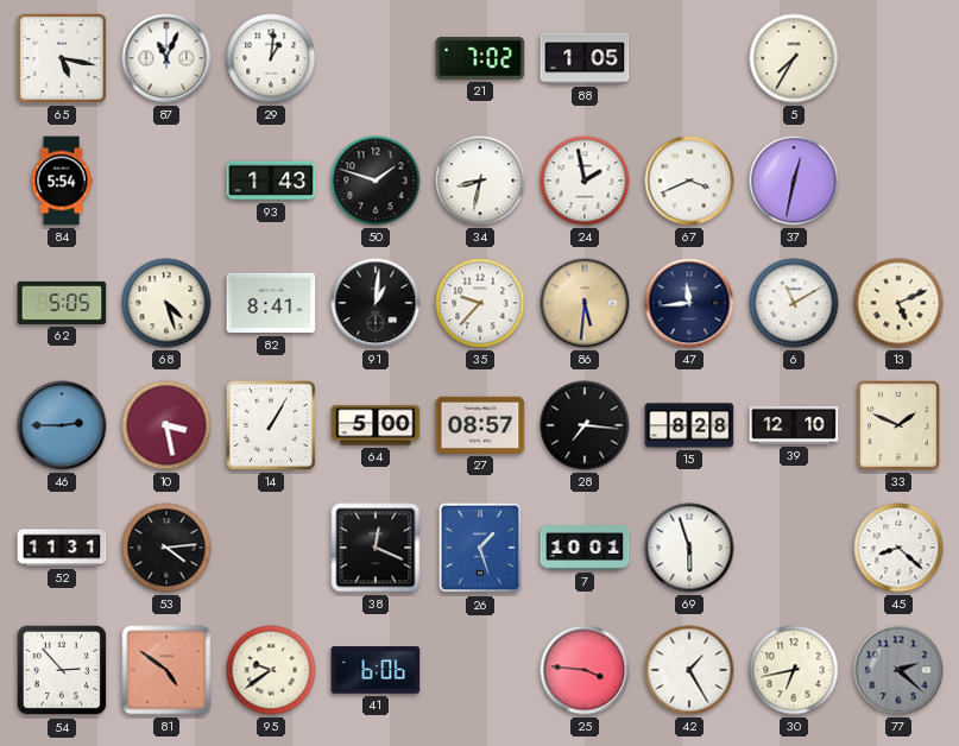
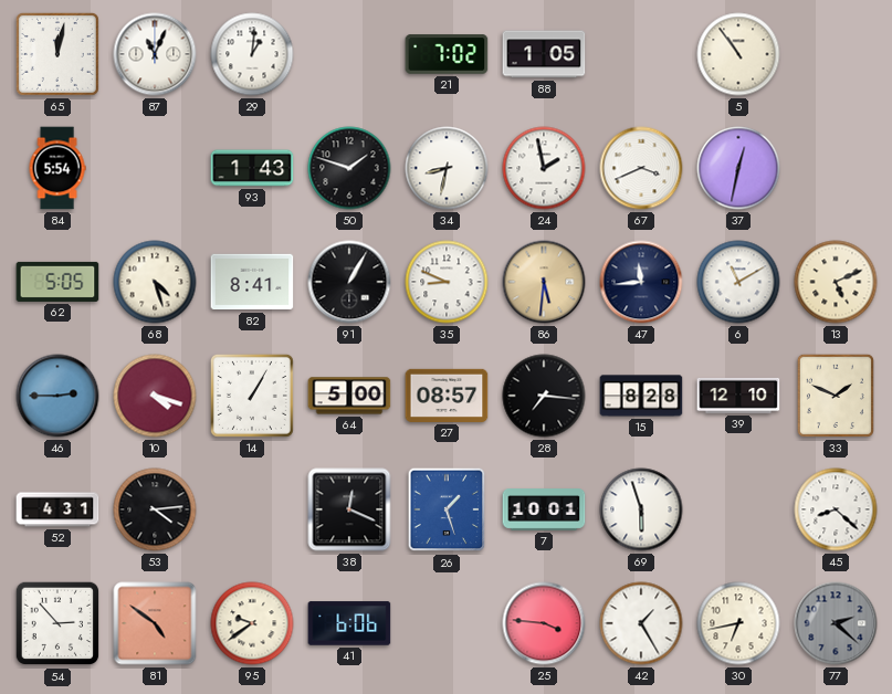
65: 5:17 -> 12:02 (57, 54)
5: 7:35 -> 10:54 (738, 54)
91: 1:01 -> 1:05 (349, 282)
35: 9:37 -> 8:49 (447, 282)
10: 3:28 -> 4:18 (155, 396)
52: 11:31 -> 4:31 (57, 509)
